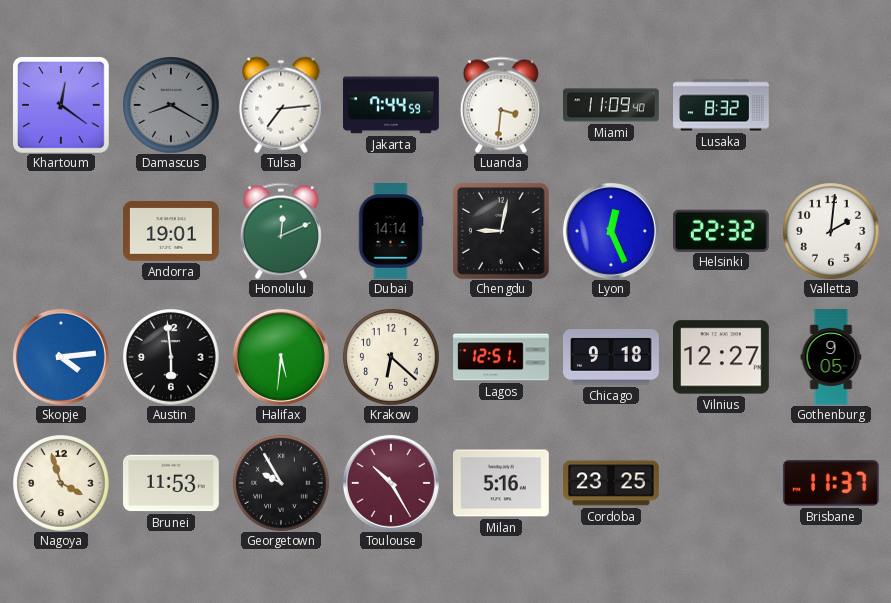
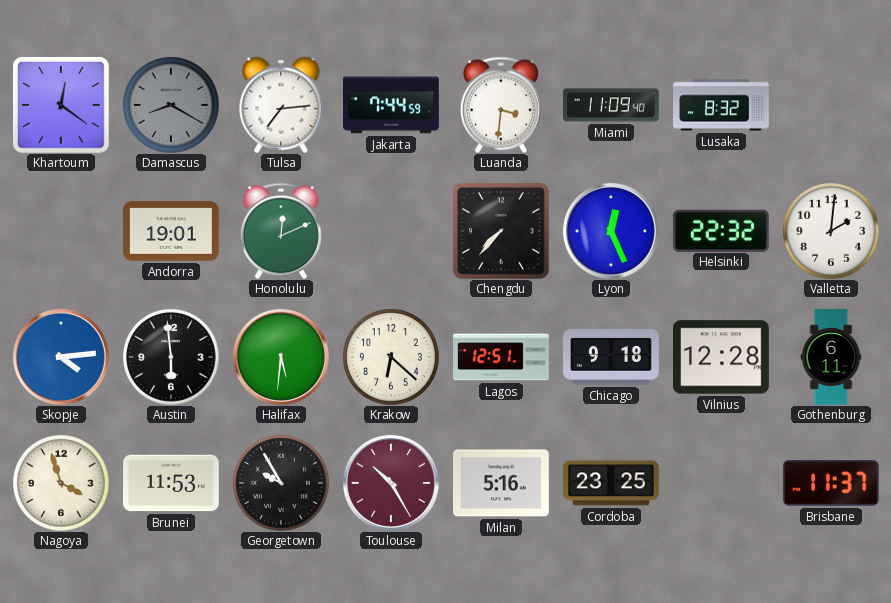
Dubai: 14:14 -> none (391, 232)
Chengdu: 9:02 -> 7:37 (501, 231)
Vilnius: 12:27 -> 12:28 (722, 357)
Gothenburg: 9:05 -> 6:11 (831, 357)
